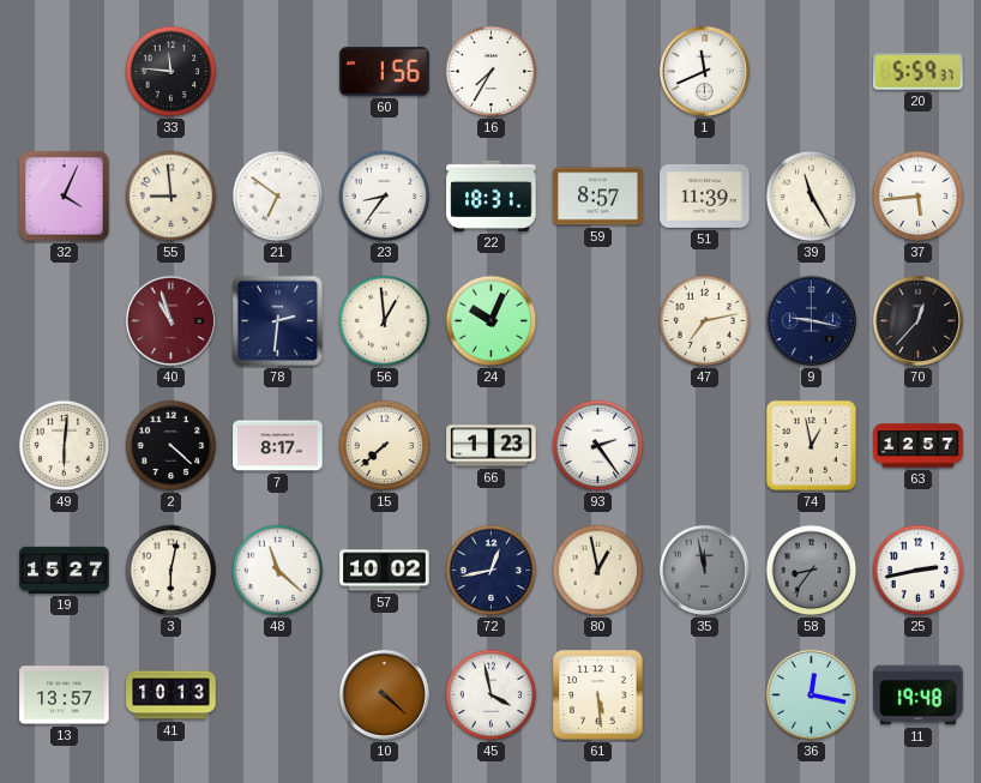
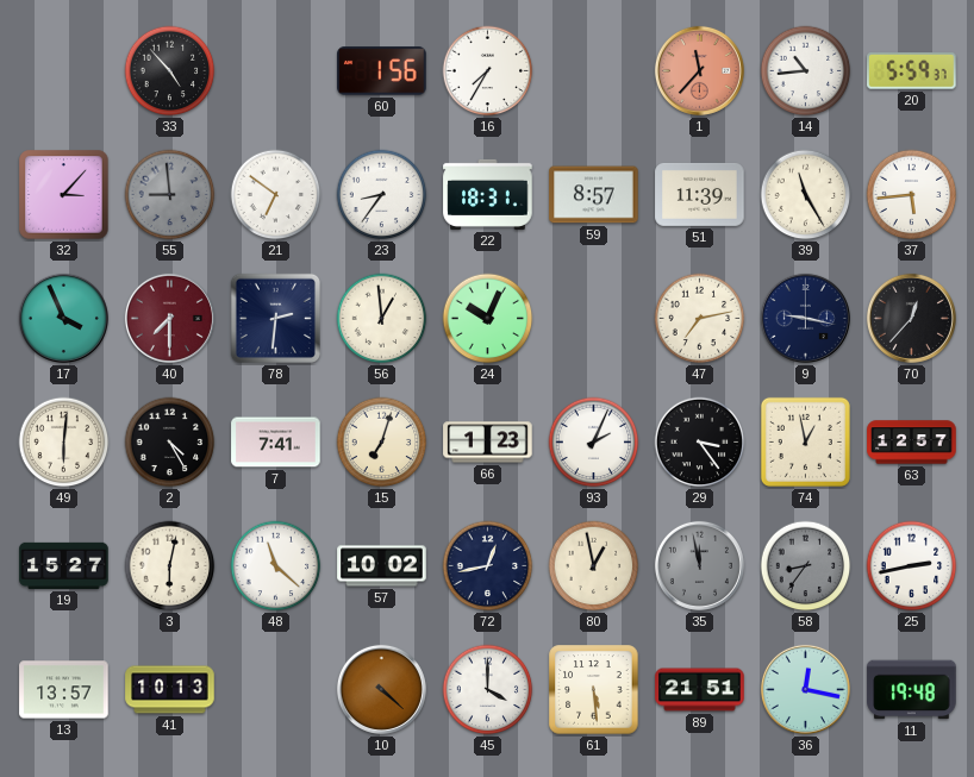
33: 11:46 -> 4:53 (170, 71)
1: 11:41 -> 11:37 (699, 70)
1 dial: white -> salmon (699, 70)
14: none -> 10:44 (806, 71)
32: 4:04 -> 3:07 (64, 195)
55 dial: cream -> grey (170, 195)
17: none -> 3:56 (63, 318)
40: 10:57 -> 7:30 (169, 318)
2: 4:22 -> 4:25 (170, 443)
7: 8:17 -> 7:41 (276, 443)
15: 7:38 -> 7:03 (382, 443)
93: 2:24 -> 2:04 (594, 443)
29: none -> 3:24 (700, 443)
45: 3:58 -> 4:00 (488, 690)
89: none -> 21:51 (700, 690)
